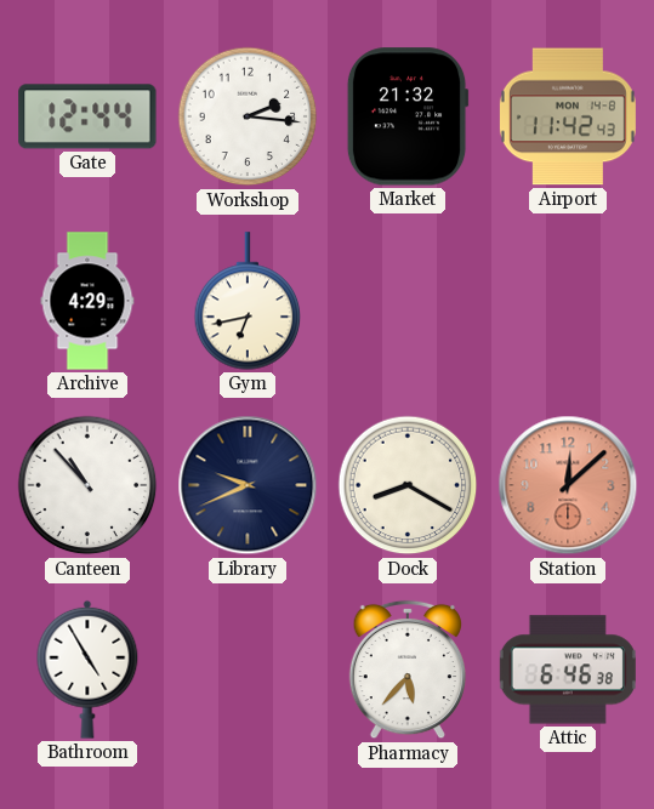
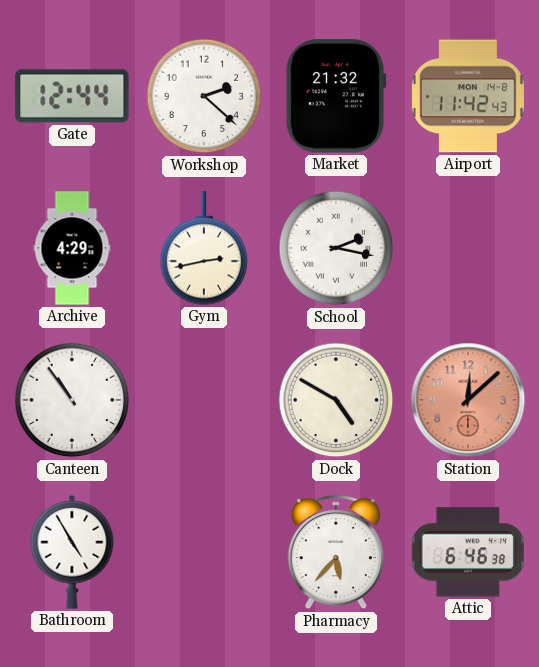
Workshop: 2:16 -> 2:22 (204, 96)
Gym: 6:43 -> 2:43 (204, 248)
School: none -> 2:17 (336, 248)
Canteen: 10:53 -> 10:54 (72, 400)
Library: 9:41 -> none (248, 485)
Dock: 8:20 -> 4:50 (336, 400)
